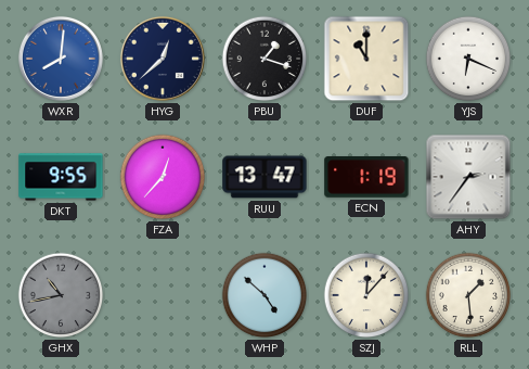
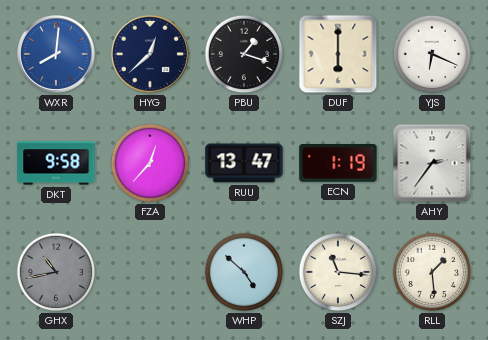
DUF: 11:00 -> 6:00 (338, 54)
DKT: 9:55 -> 9:58 (56, 163)
SZJ: 12:07 -> 11:16 (338, 272)
